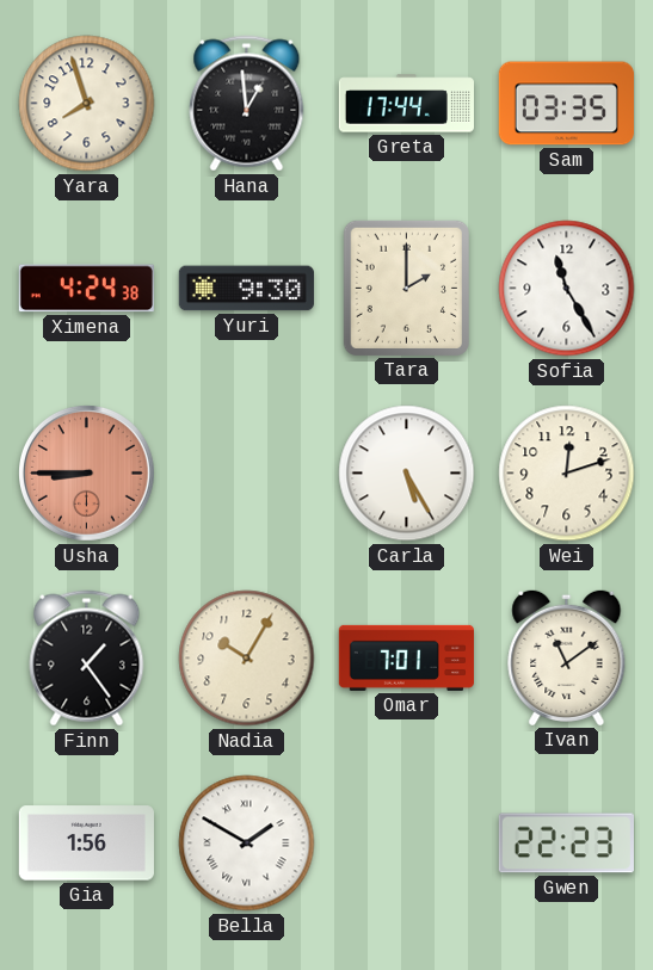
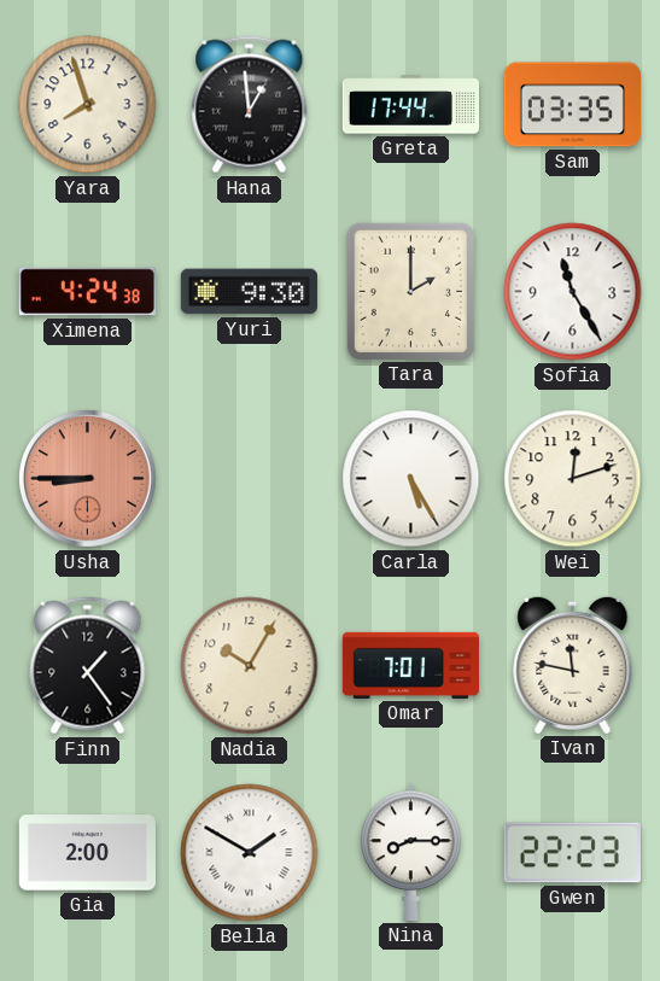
Ivan: 11:09 -> 11:47 (573, 665)
Gia: 1:56 -> 2:00 (87, 853)
Nina: none -> 8:15 (411, 852)
